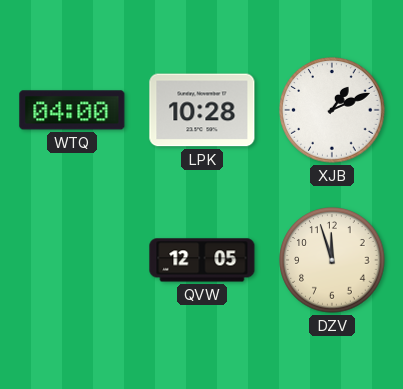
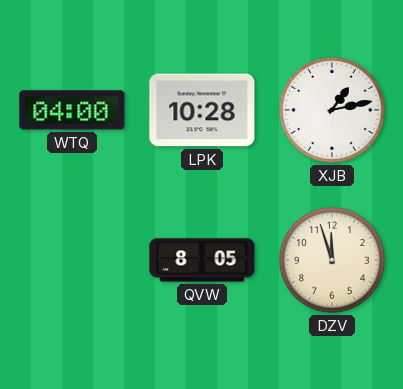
XJB: 1:11 -> 1:13 (332, 110)
QVW: 12:05 -> 8:05 (202, 260)
